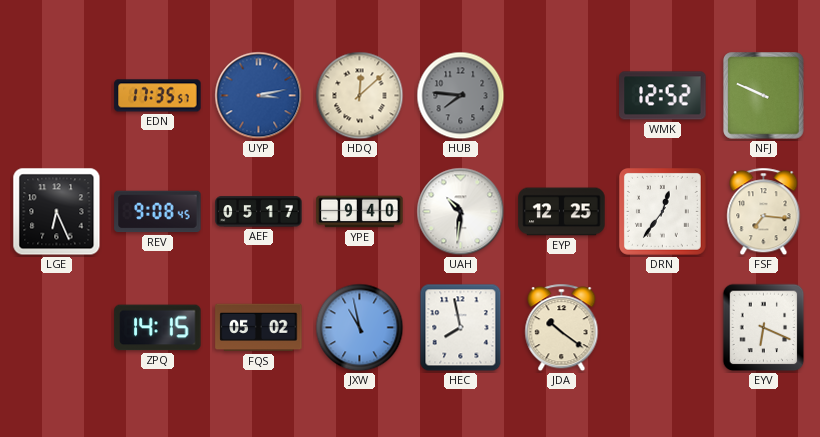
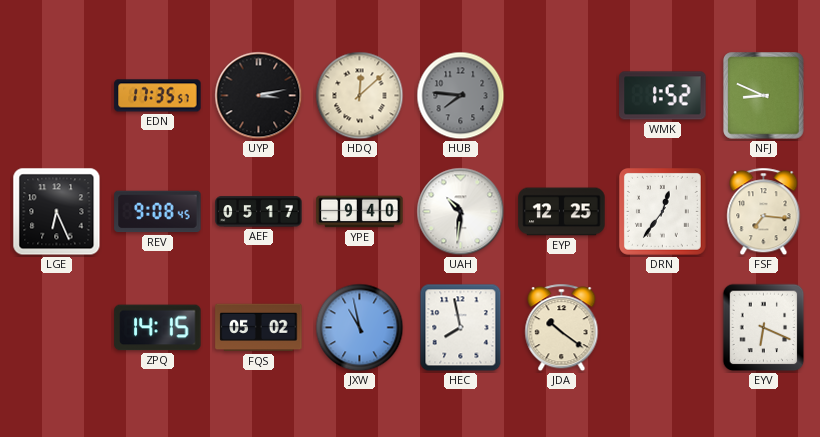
UYP dial: blue -> black (259, 96)
WMK: 12:52 -> 1:52 (663, 96)
NFJ: 9:49 -> 8:49 (764, 96)
